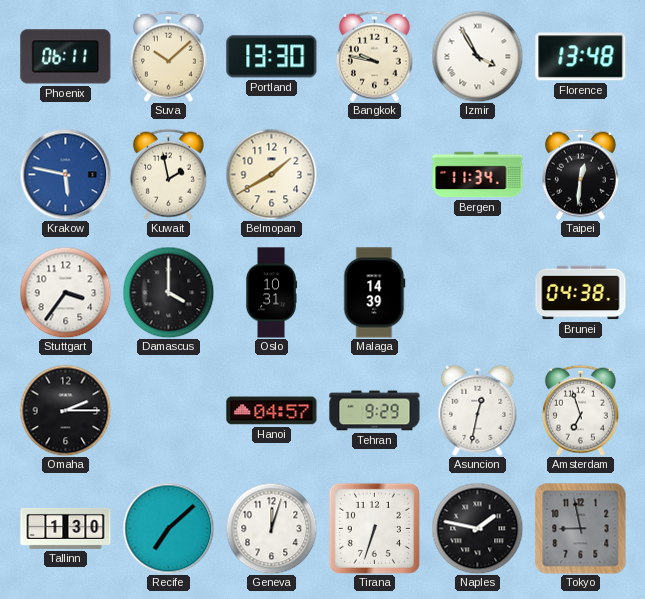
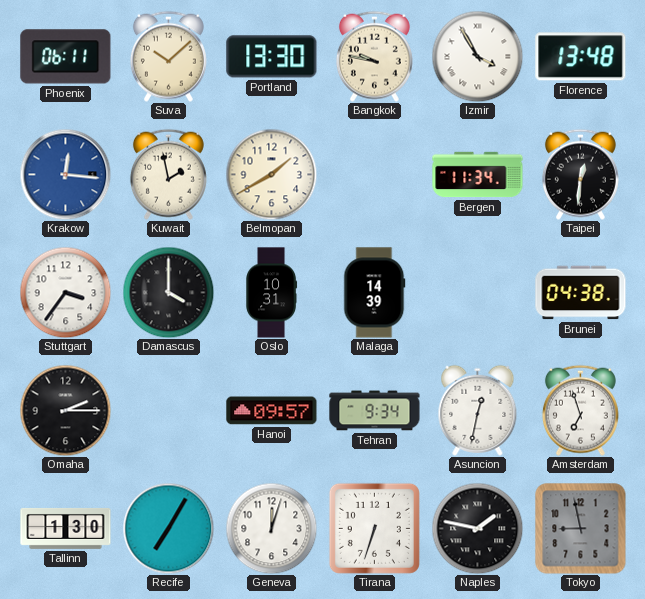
Krakow: 5:47 -> 12:16 (65, 174)
Hanoi: 04:57 -> 09:57 (272, 411)
Tehran: 9:29 -> 9:34 (375, 411)
Recife: 7:08 -> 7:05 (168, 528)
